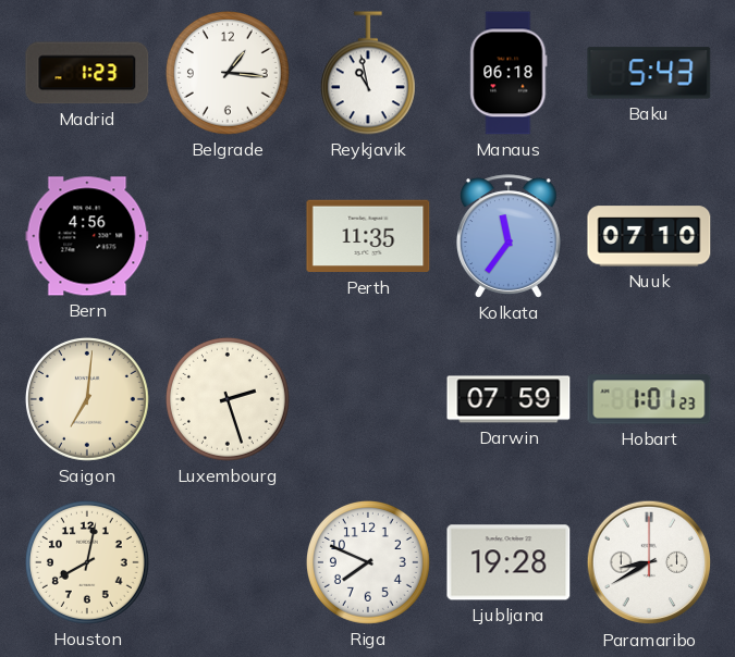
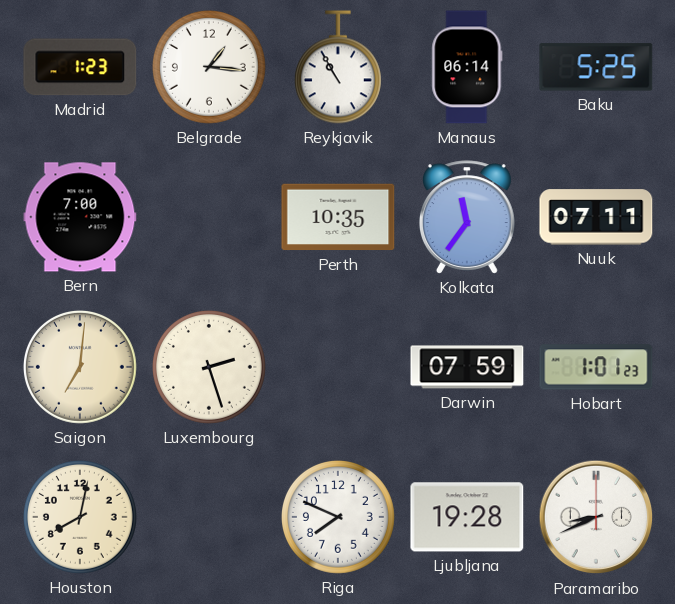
Reykjavik: 10:58 -> 10:55 (338, 67)
Manaus: 06:18 -> 06:14 (467, 67)
Baku: 5:43 -> 5:25 (596, 67)
Bern: 4:56 -> 7:00 (80, 217)
Perth: 11:35 -> 10:35 (338, 217)
Nuuk: 07:10 -> 07:11 (596, 217)
Paramaribo: 8:40 -> 8:41 (596, 517)
